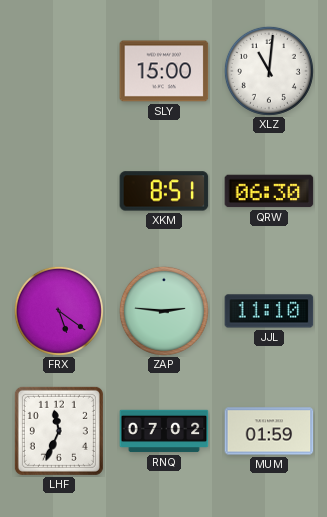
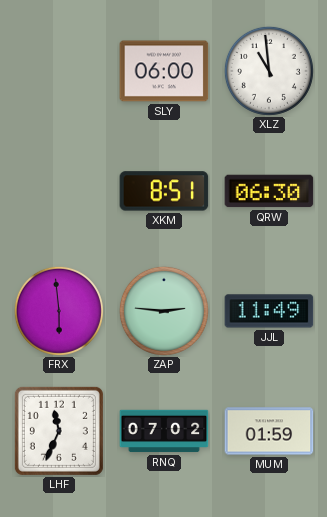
SLY: 15:00 -> 06:00 (164, 71)
XLZ: 11:01 -> 10:59 (269, 71)
FRX: 5:21 -> 5:59 (59, 311)
JJL: 11:10 -> 11:49 (269, 311)
